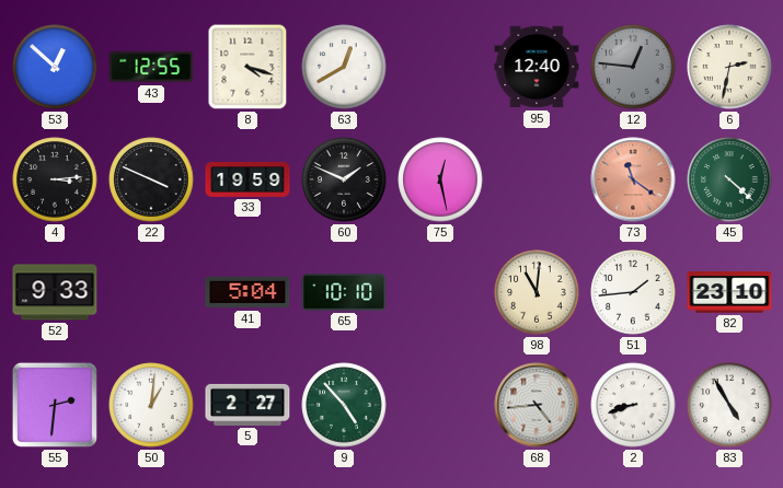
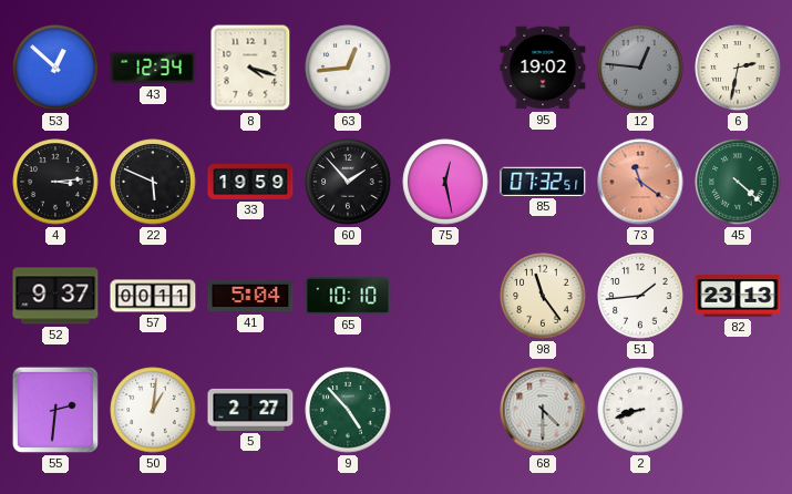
43: 12:55 -> 12:34 (153, 68)
63: 12:40 -> 12:44 (348, 68)
95: 12:40 -> 19:02 (543, 68)
22: 3:49 -> 5:49 (153, 182)
60: 1:49 -> 1:53 (348, 182)
85: none -> 07:32 (543, 182)
52: 9:33 -> 9:37 (55, 296)
57: none -> 00:11 (153, 296)
98: 11:01 -> 11:24 (543, 296)
82: 23:10 -> 23:13 (738, 296)
68: 4:44 -> 4:30 (543, 410)
83: 4:55 -> none (729, 405)
